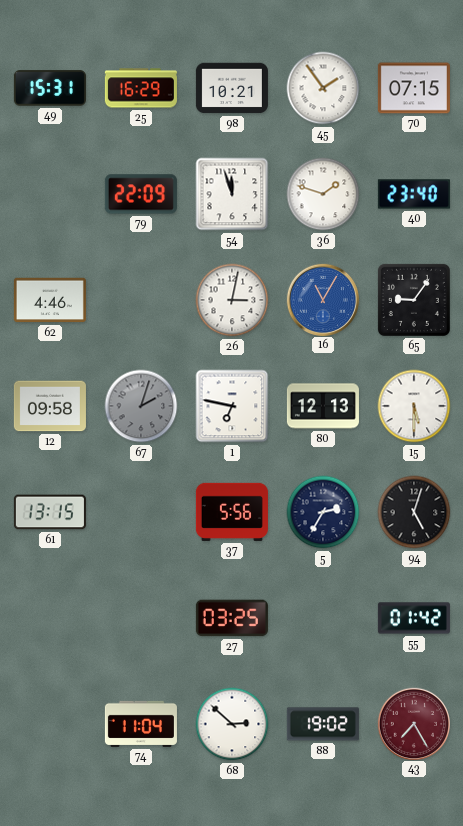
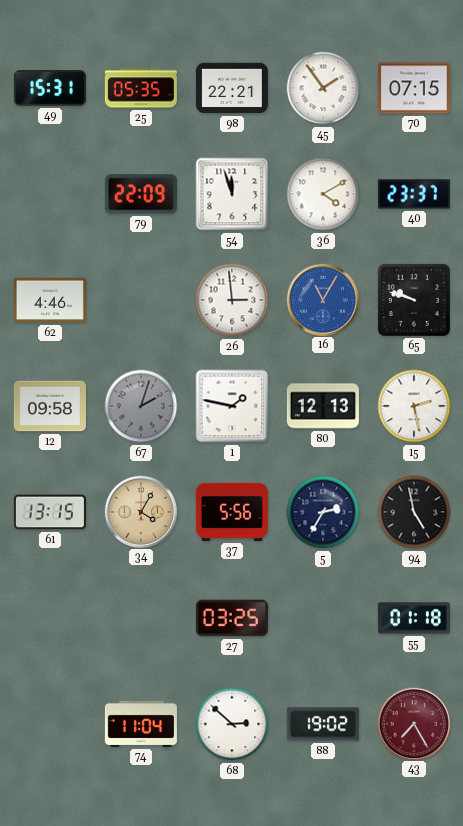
25: 16:29 -> 05:35 (141, 88)
98: 10:21 -> 22:21 (232, 88)
36: 1:48 -> 4:10 (323, 194)
40: 23:40 -> 23:37 (414, 194)
26: 3:02 -> 2:59 (232, 300)
65: 9:06 -> 9:48 (414, 300)
1: 6:47 -> 1:47 (232, 406)
15: 5:30 -> 2:28 (414, 406)
34: none -> 4:05 (140, 511)
94: 5:03 -> 4:58 (414, 512)
55: 01:42 -> 01:18 (414, 618)
